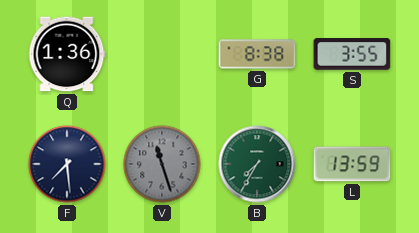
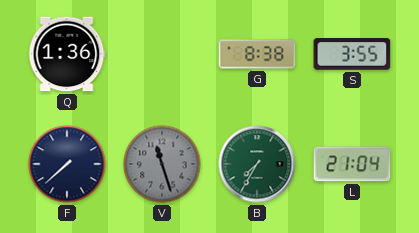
F: 7:29 -> 7:38 (67, 164)
L: 13:59 -> 21:04 (352, 164)
